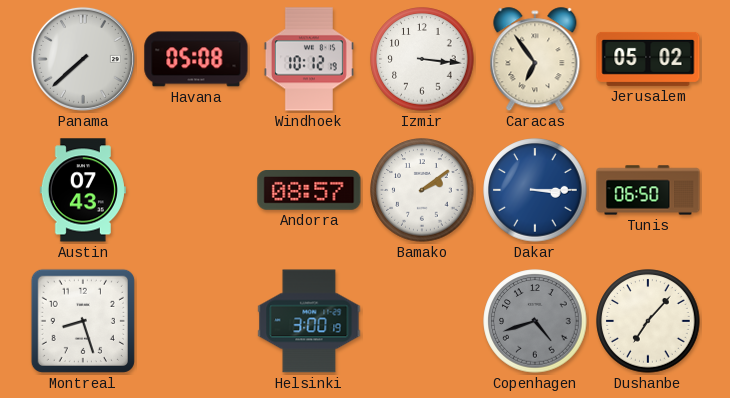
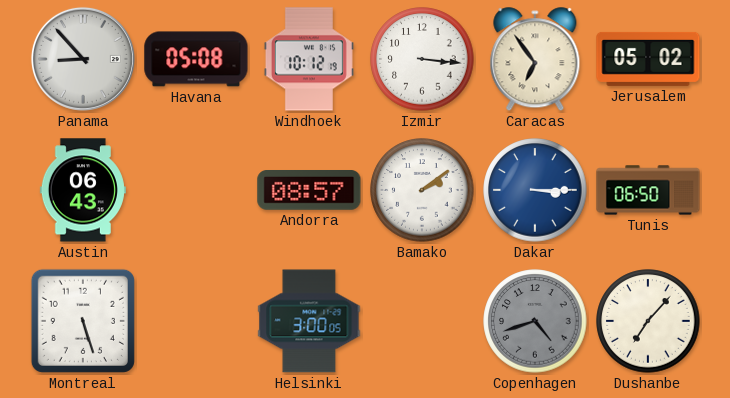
Panama: 7:38 -> 8:53 (83, 59)
Austin: 07:43 -> 06:43 (83, 190)
Montreal: 8:27 -> 5:27 (83, 321)
Helsinki: 3:00:19 -> 3:00:05 (309, 321)
